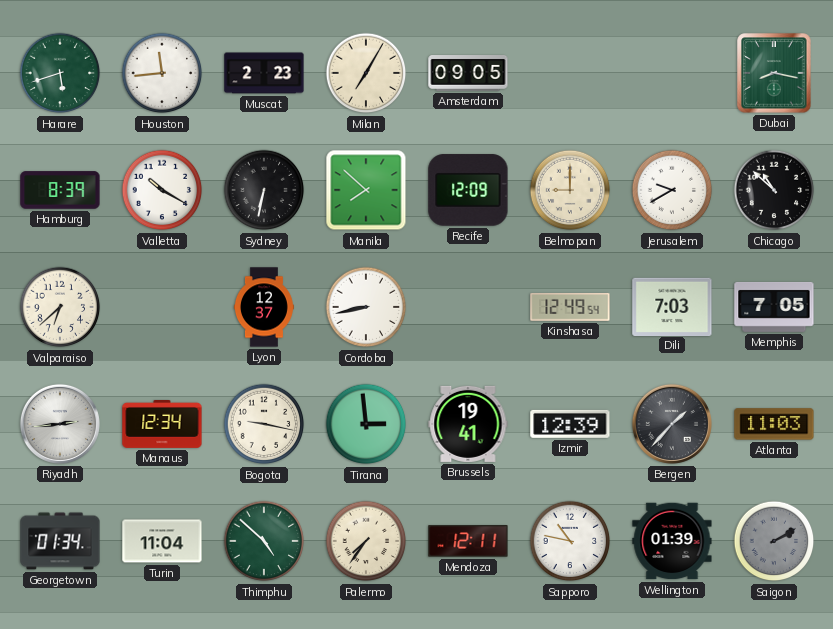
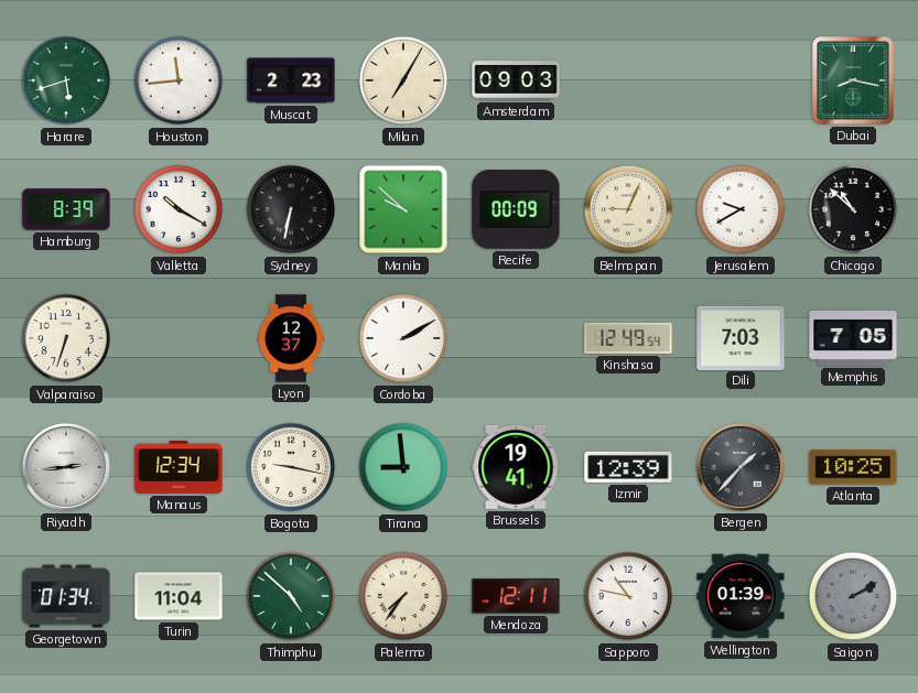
Amsterdam: 09:05 -> 09:03 (516, 82)
Manila: 7:52 -> 9:52 (403, 209)
Recife: 12:09 -> 00:09 (516, 209)
Belmopan: 9:00 -> 9:04 (628, 209)
Valparaiso: 6:38 -> 6:33 (66, 338)
Cordoba: 8:43 -> 2:10 (403, 338)
Tirana: 2:59 -> 8:59 (403, 467)
Atlanta: 11:03 -> 10:25 (853, 467)
